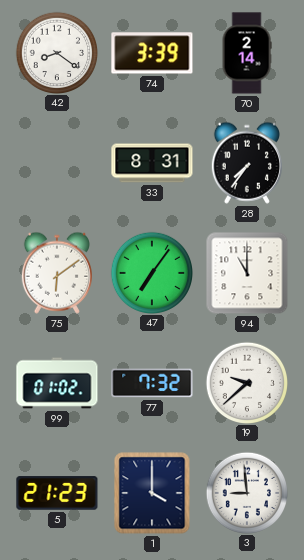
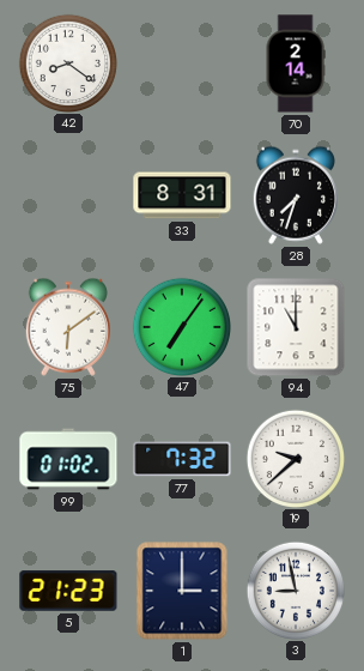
74: 3:39 -> none (152, 53)
28: 7:36 -> 7:33 (296, 195)
1: 4:00 -> 3:00 (182, 591)
3: 8:59 -> 8:58 (295, 590)
